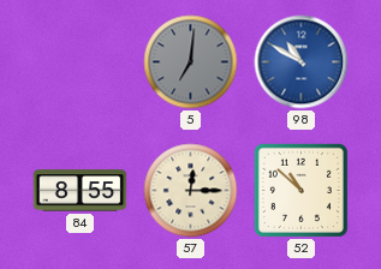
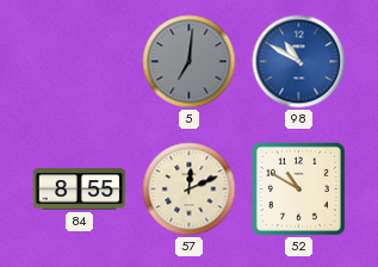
57: 12:15 -> 12:11 (190, 190)
52: 10:52 -> 10:50 (298, 188)
